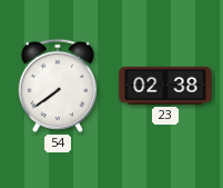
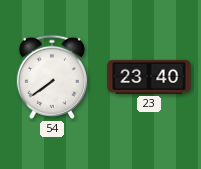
23: 02:38 -> 23:40 (149, 77)
